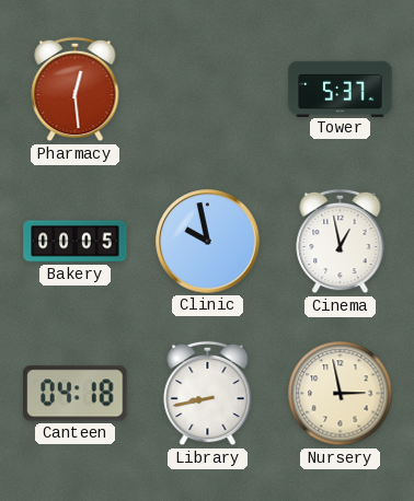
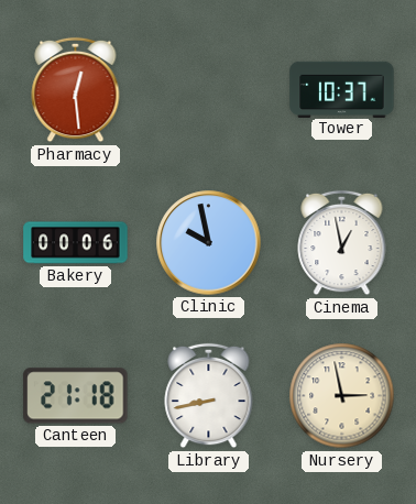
Tower: 5:37 -> 10:37 (342, 89)
Bakery: 00:05 -> 00:06 (76, 243)
Canteen: 04:18 -> 21:18 (76, 396)
